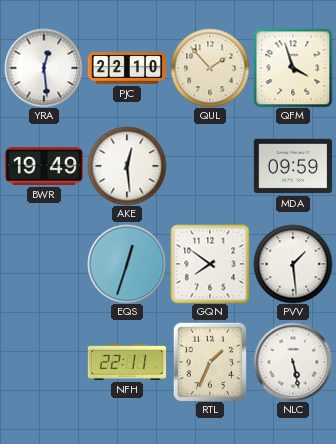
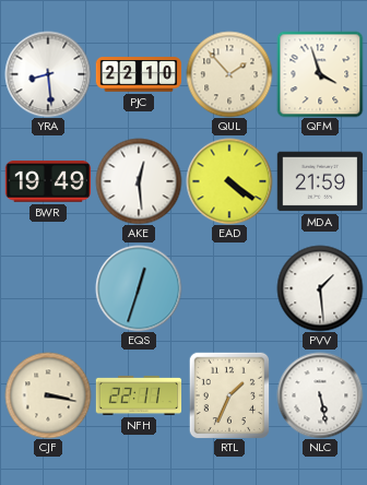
YRA: 12:29 -> 8:29 (48, 74)
EAD: none -> 4:21 (229, 181)
MDA: 09:59 -> 21:59 (320, 181)
GQN: 7:51 -> none (210, 264)
CJF: none -> 3:17 (48, 395)
